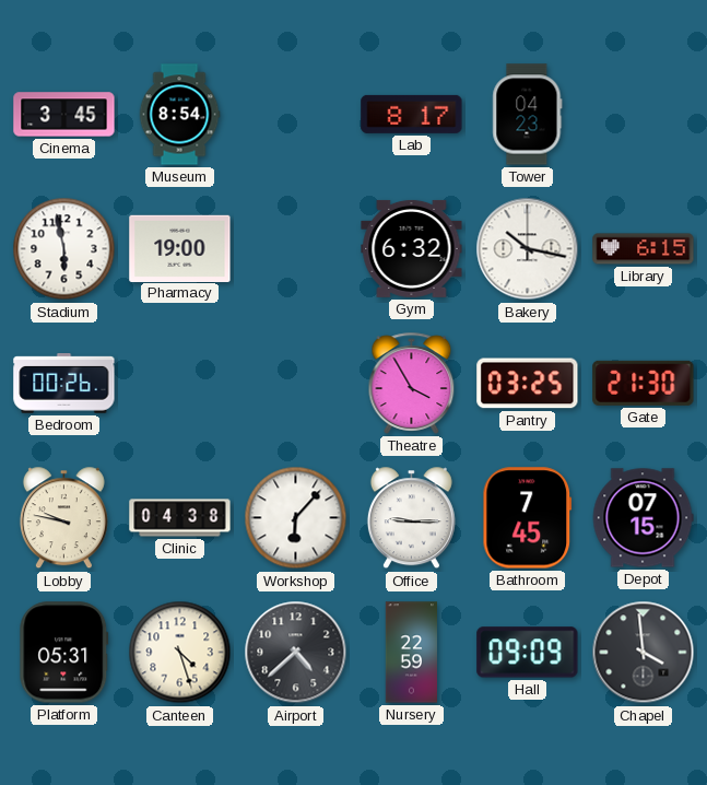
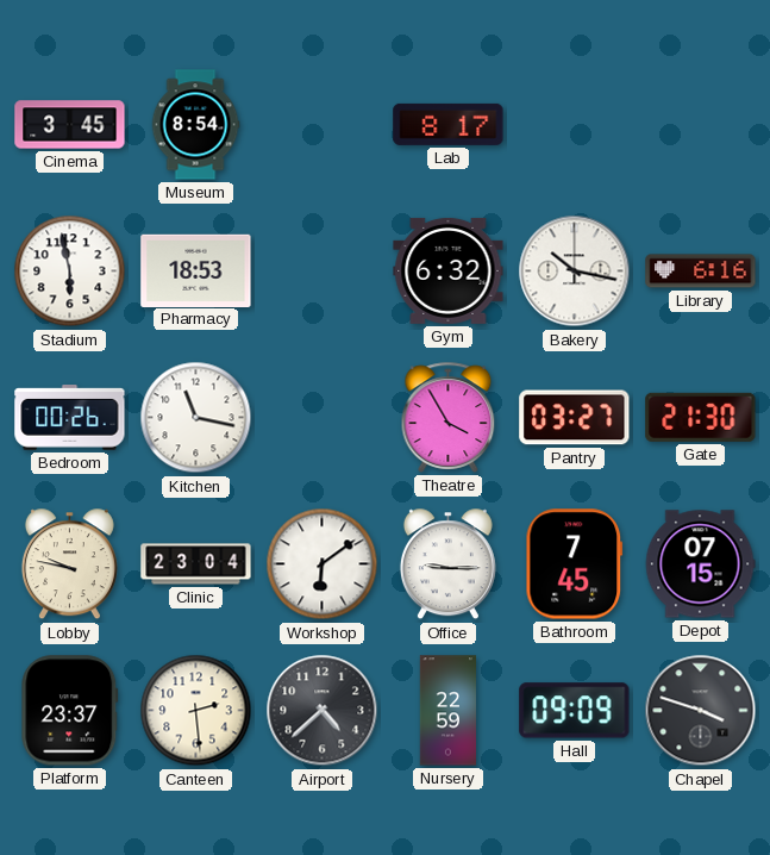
Tower: 04:23 -> none (528, 115)
Pharmacy: 19:00 -> 18:53 (196, 270)
Library: 6:15 -> 6:16 (701, 272)
Kitchen: none -> 11:17 (196, 418)
Pantry: 03:25 -> 03:27 (575, 418)
Clinic: 04:38 -> 23:04 (196, 564)
Workshop: 6:07 -> 6:09 (323, 564)
Platform: 05:31 -> 23:37 (70, 711)
Canteen: 4:27 -> 2:29 (196, 711)
Chapel: 3:59 -> 3:48 (701, 711)
